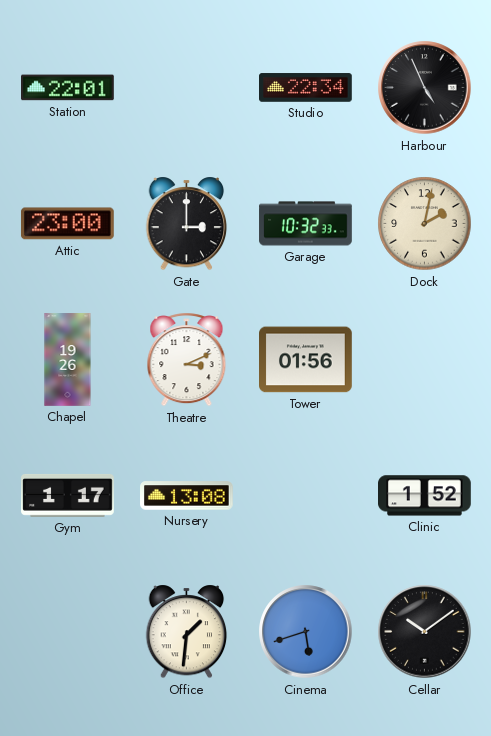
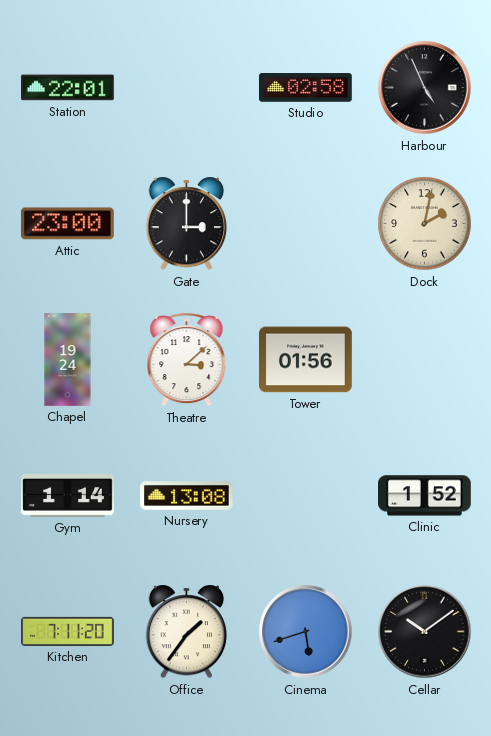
Studio: 22:34 -> 02:58 (306, 88)
Garage: 10:32 -> none (306, 224)
Chapel: 19:26 -> 19:24 (68, 360)
Theatre: 3:11 -> 3:08 (187, 360)
Gym: 1:17 -> 1:14 (68, 496)
Kitchen: none -> 7:11 (68, 631)
Office: 1:31 -> 1:36 (187, 632)
